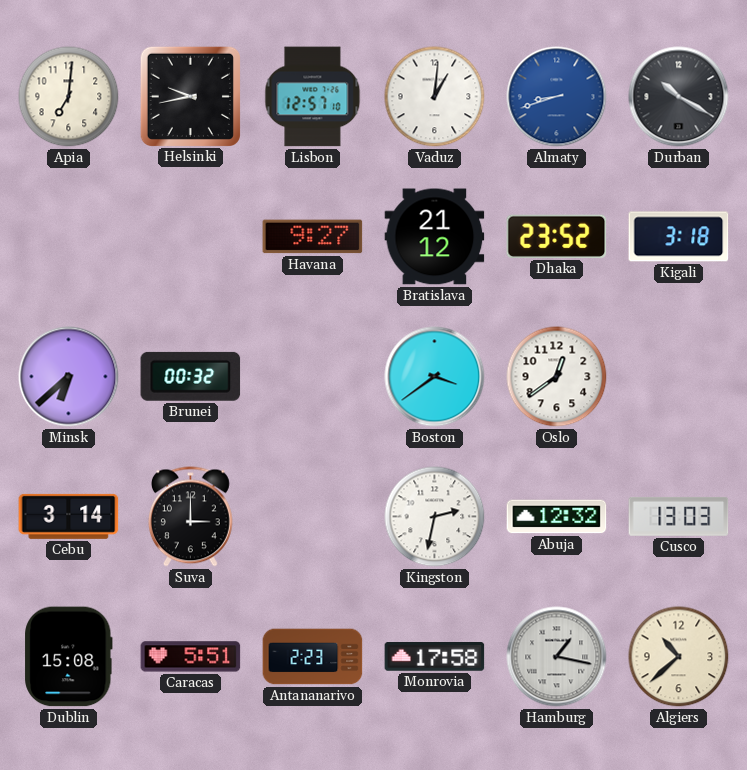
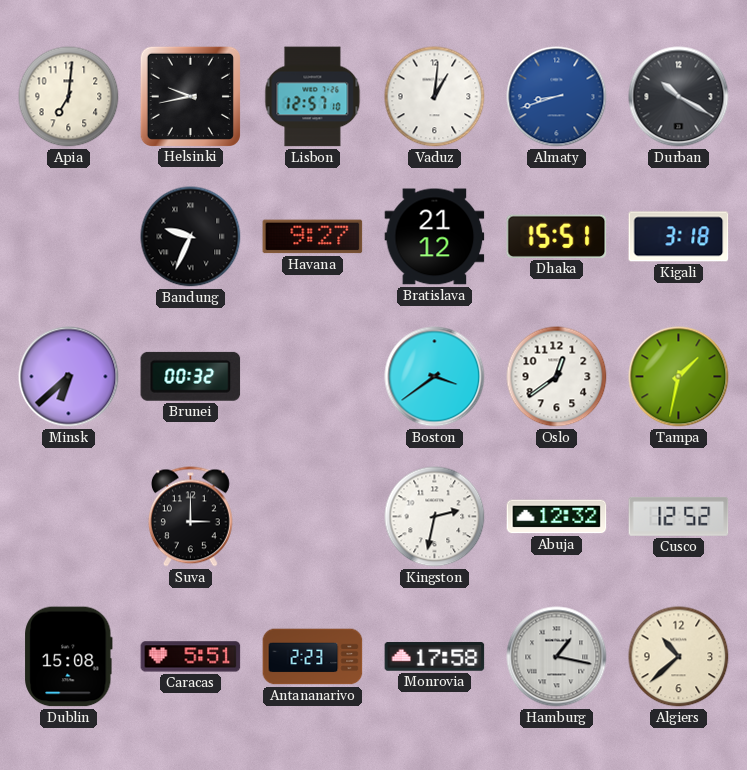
Bandung: none -> 9:34 (191, 237)
Dhaka: 23:52 -> 15:51 (557, 236)
Tampa: none -> 1:32 (679, 377)
Cebu: 3:14 -> none (69, 516)
Cusco: 13:03 -> 12:52 (679, 516)
